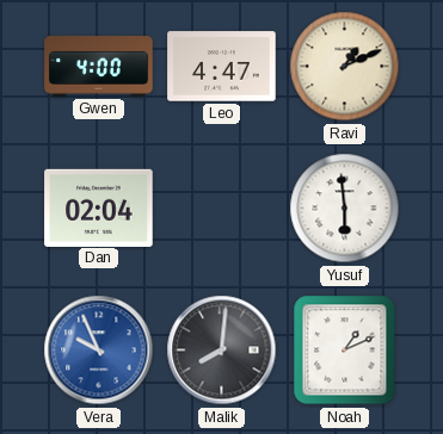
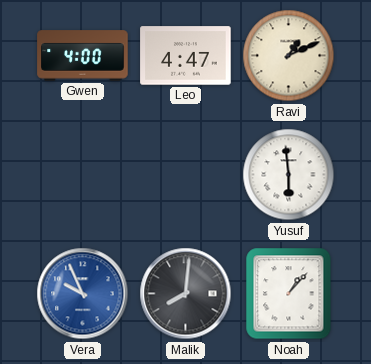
Dan: 02:04 -> none (99, 207)
Noah: 1:11 -> 1:07 (289, 294)
